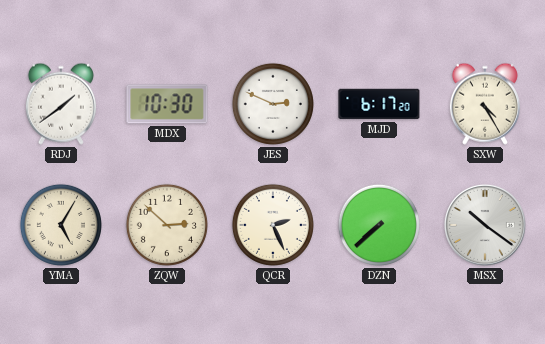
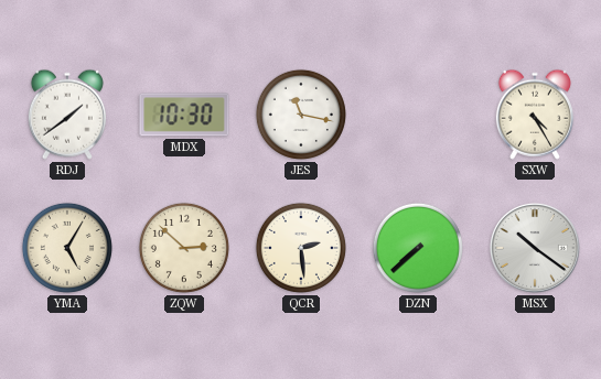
JES: 2:49 -> 11:17 (301, 115)
MJD: 6:17 -> none (379, 104)
QCR: 2:26 -> 2:29 (301, 248)
